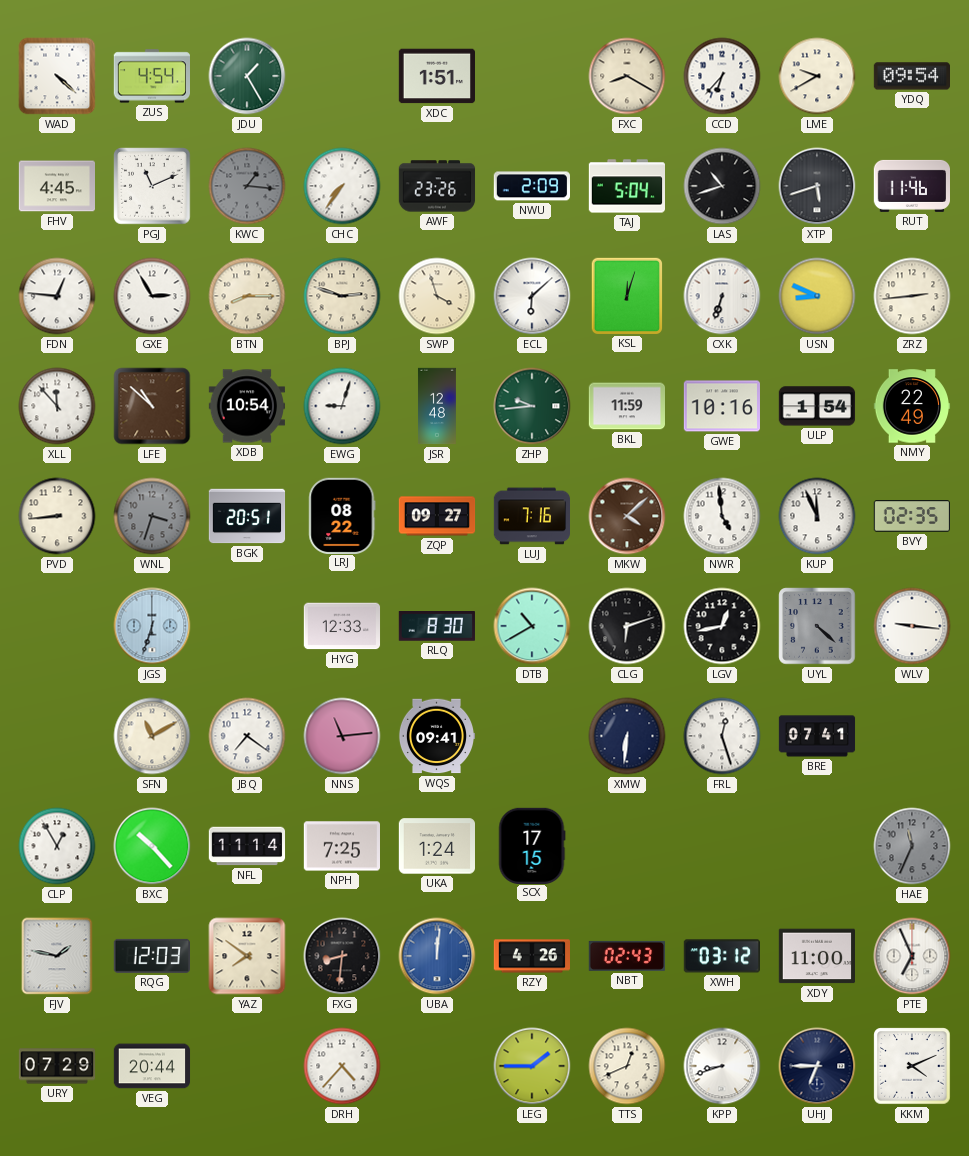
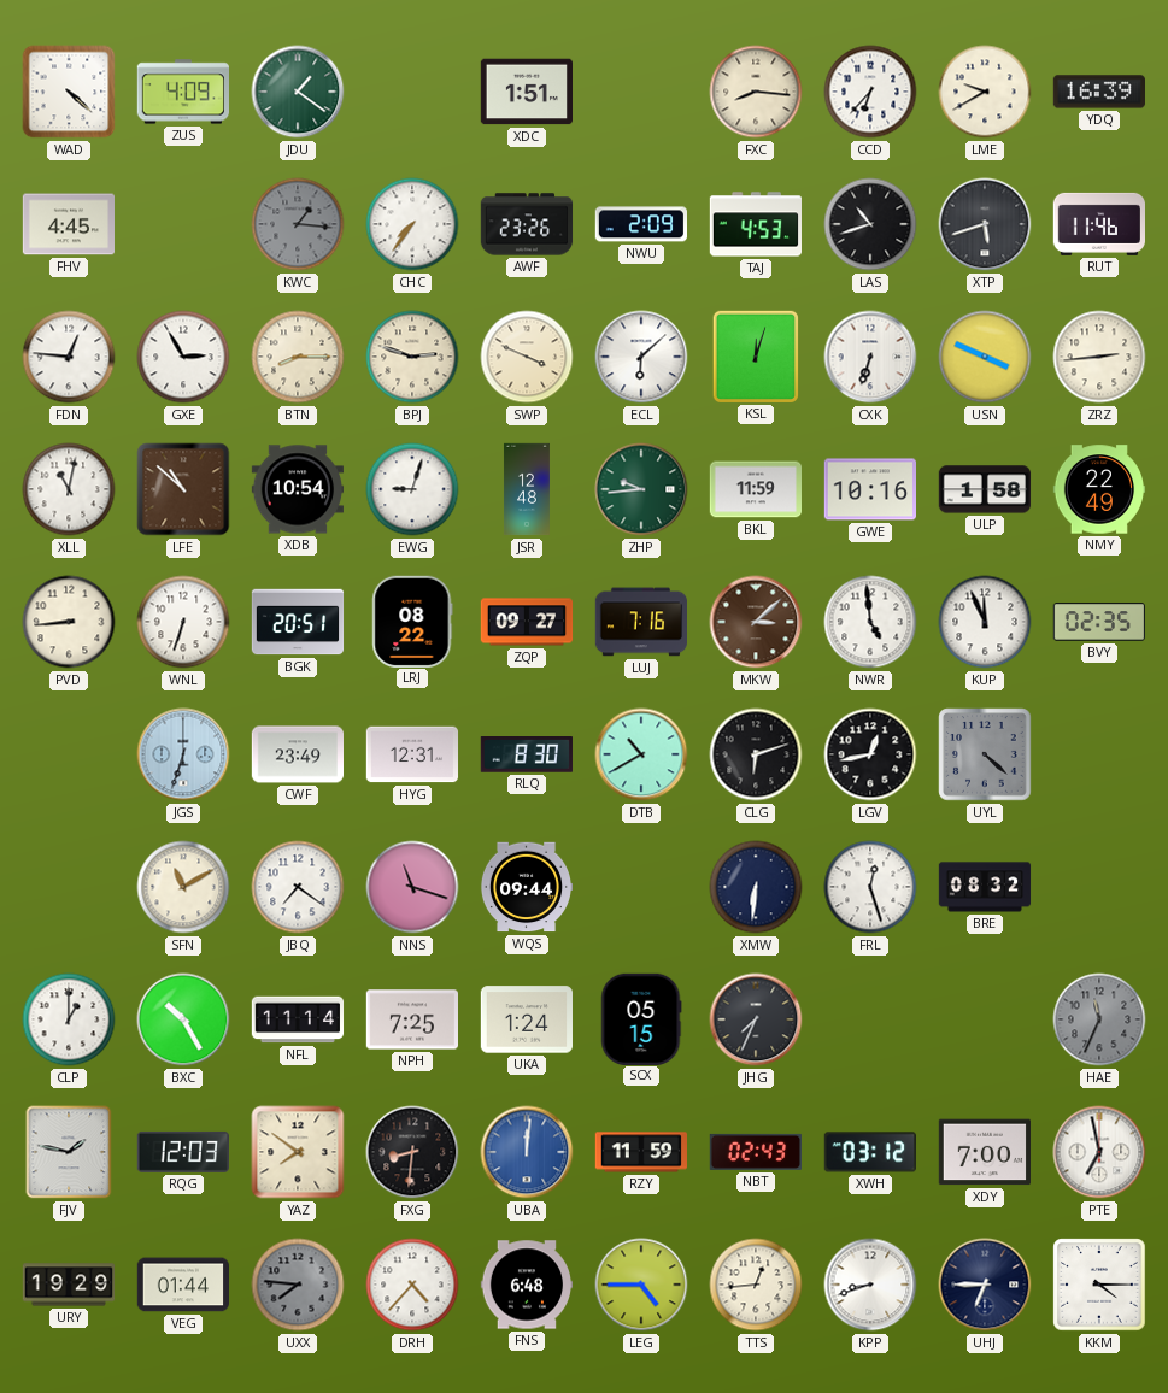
ZUS: 4:54 -> 4:09 (182, 92)
JDU: 1:25 -> 1:21 (298, 92)
FXC: 8:20 -> 8:16 (756, 92)
YDQ: 09:54 -> 16:39 (1098, 92)
PGJ: 11:11 -> none (152, 186)
TAJ: 5:04 -> 4:53 (756, 224)
SWP: 3:57 -> 3:49 (527, 357)
USN: 8:49 -> 3:49 (985, 357)
XLL: 11:53 -> 11:02 (69, 489)
ULP: 1:54 -> 1:58 (985, 489)
WNL: 3:33 -> 6:33 (183, 622)
WNL dial: grey -> white (183, 622)
MKW: 4:08 -> 3:08 (756, 622)
CWF: none -> 23:49 (298, 754)
HYG: 12:33 -> 12:31 (412, 754)
WLV: 9:16 -> none (912, 626)
NNS: 11:14 -> 11:18 (412, 887)
WQS: 09:41 -> 09:44 (526, 887)
BRE: 07:41 -> 08:32 (985, 887)
CLP: 12:55 -> 1:00 (69, 1019)
BXC: 10:23 -> 10:25 (183, 1019)
SCX: 17:15 -> 05:15 (641, 1018)
JHG: none -> 7:34 (756, 1019)
RZY: 4:26 -> 11:59 (640, 1152)
XDY: 11:00 -> 7:00 (984, 1152)
PTE: 6:56 -> 6:58 (1099, 1152)
URY: 07:29 -> 19:29 (69, 1285)
VEG: 20:44 -> 01:44 (183, 1285)
UXX: none -> 7:46 (298, 1285)
FNS: none -> 6:48 (527, 1285)
LEG: 1:45 -> 4:45 (641, 1285)
TTS: 12:41 -> 12:44 (756, 1285)
KKM: 4:11 -> 4:15 (1099, 1285)
